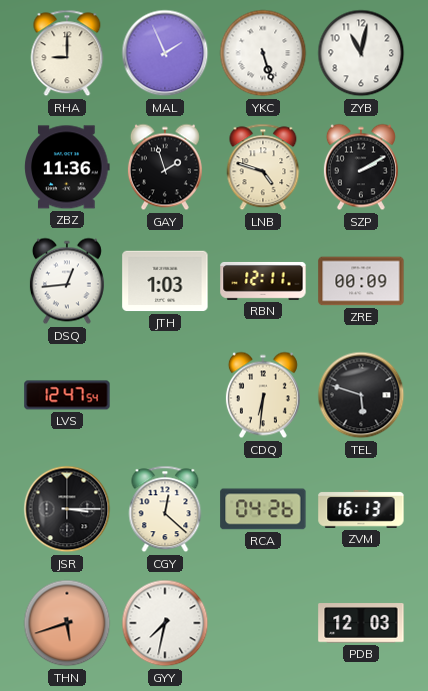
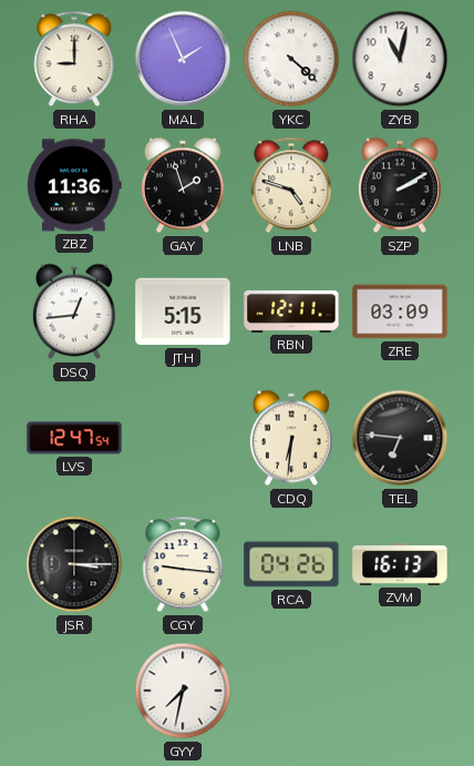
YKC: 5:27 -> 4:22 (291, 59)
JTH: 1:03 -> 5:15 (183, 311)
ZRE: 00:09 -> 03:09 (400, 311)
TEL: 5:48 -> 6:46 (400, 438)
CGY: 12:22 -> 9:16 (183, 564)
THN: 5:42 -> none (67, 623)
PDB: 12:03 -> none (361, 623)
